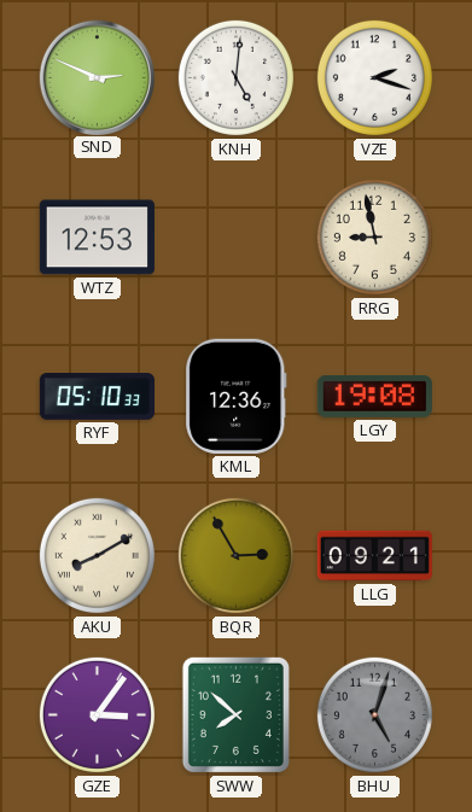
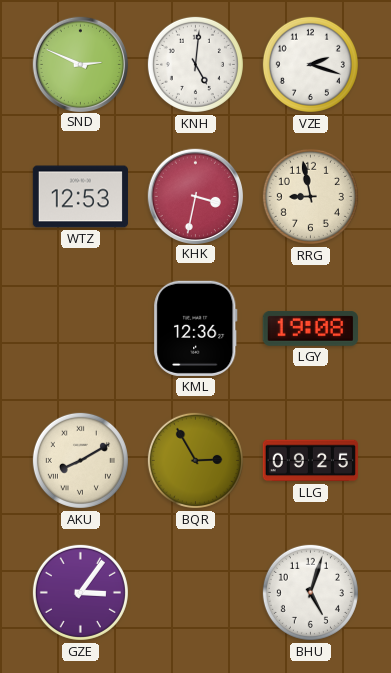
KHK: none -> 3:32 (195, 196)
RYF: 05:10 -> none (97, 397)
LLG: 09:21 -> 09:25 (310, 461)
SWW: 7:52 -> none (235, 714)
BHU dial: grey -> white (310, 592)
